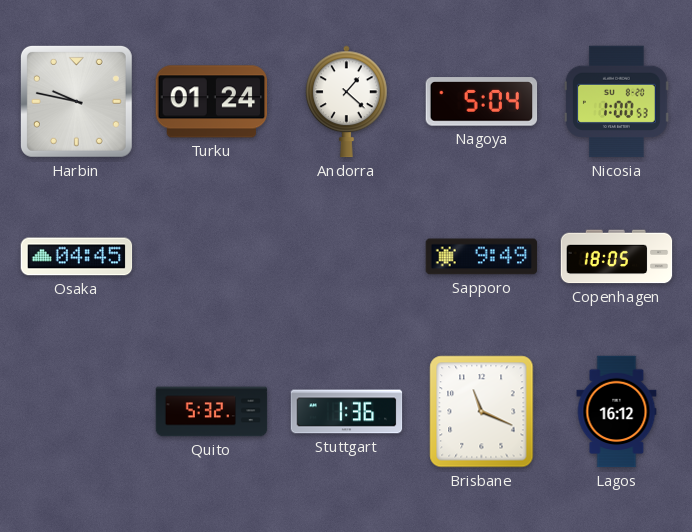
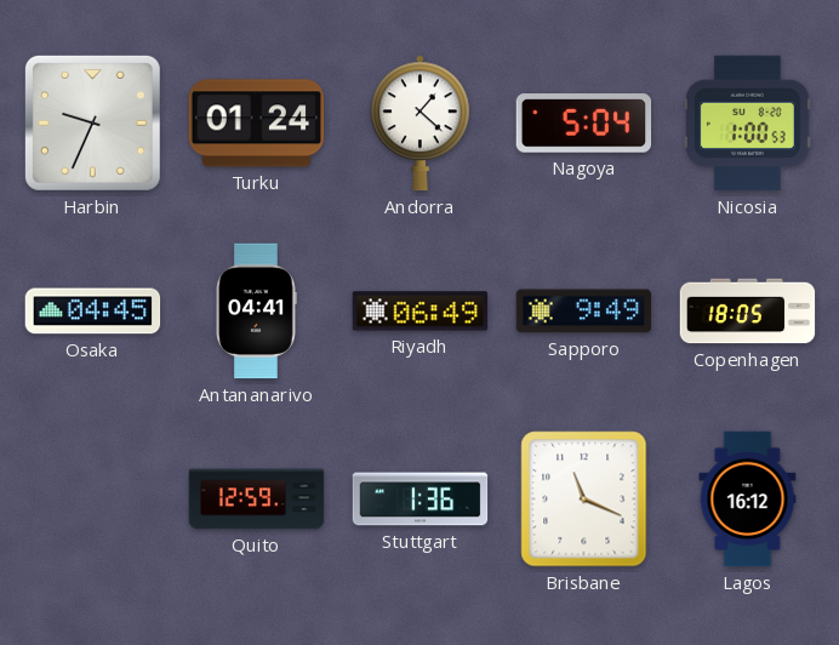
Harbin: 9:47 -> 9:34 (92, 122)
Antananarivo: none -> 04:41 (257, 312)
Riyadh: none -> 06:49 (421, 312)
Quito: 5:32 -> 12:59 (257, 500)
